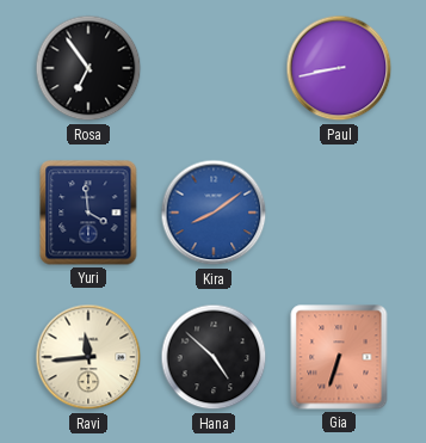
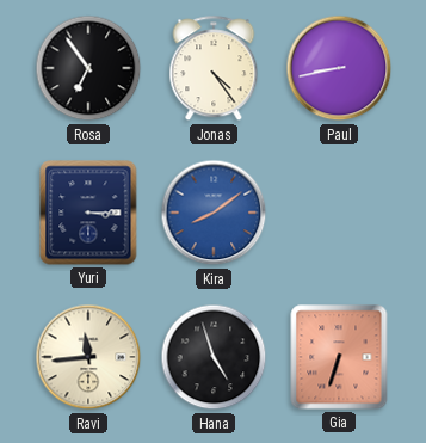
Jonas: none -> 4:24 (214, 69)
Yuri: 3:59 -> 3:15 (88, 213)
Hana: 4:52 -> 4:57 (214, 357)
